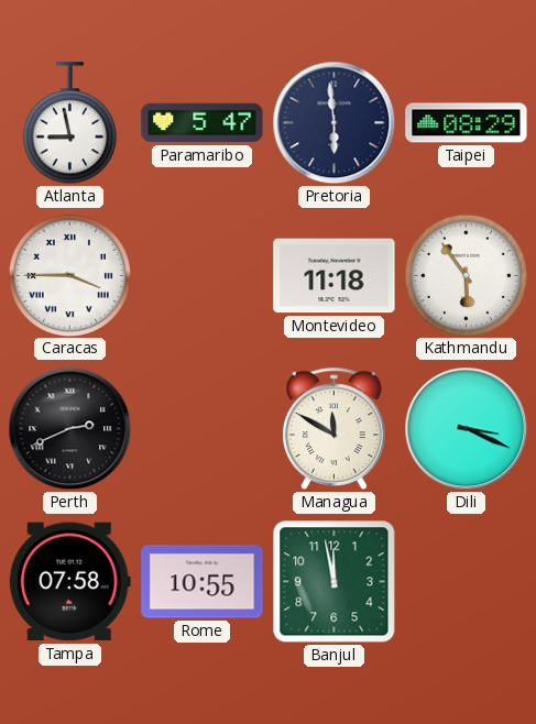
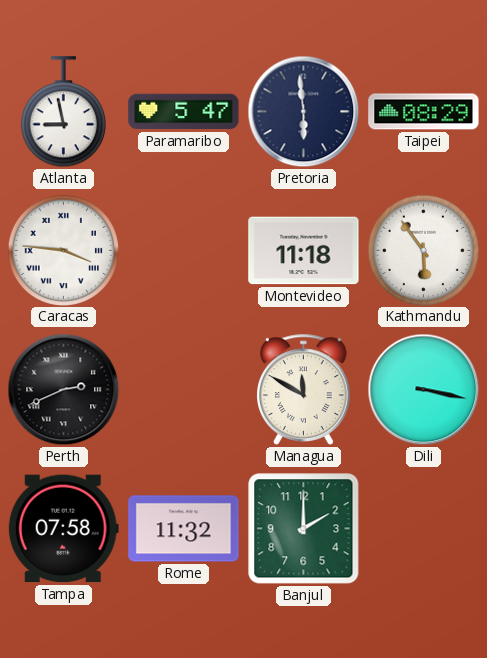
Caracas: 3:45 -> 3:46 (63, 250)
Dili: 3:19 -> 3:17 (424, 390)
Rome: 10:55 -> 11:32 (184, 529)
Banjul: 11:58 -> 2:00 (304, 529)
